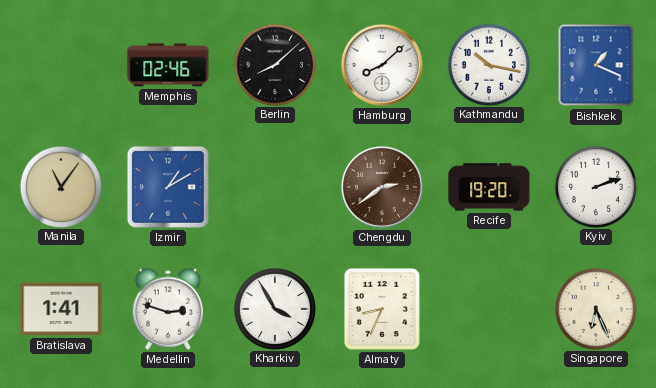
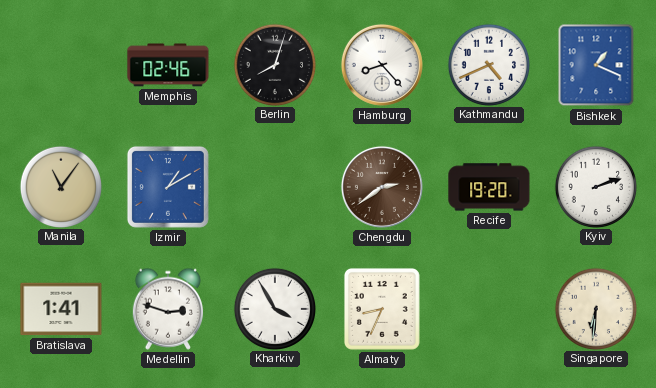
Berlin: 8:08 -> 8:03 (274, 64)
Hamburg: 8:08 -> 8:23 (382, 65)
Kathmandu: 10:17 -> 4:41 (488, 64)
Singapore: 6:26 -> 6:31 (595, 308)
